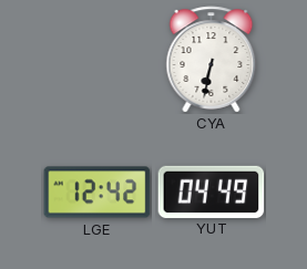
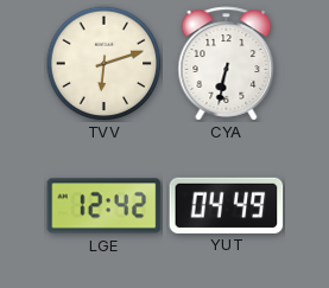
TVV: none -> 6:12 (103, 63)
